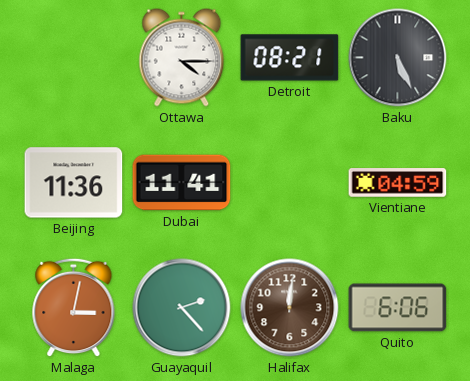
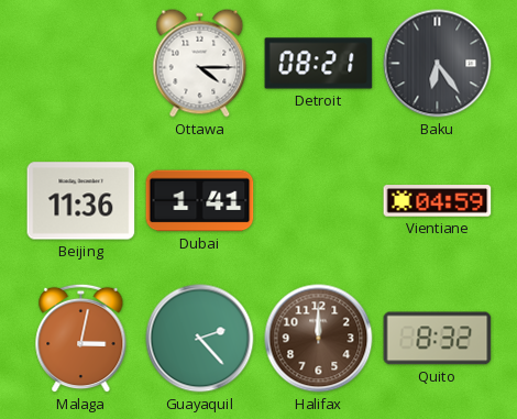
Baku: 5:26 -> 6:24 (438, 64)
Dubai: 11:41 -> 1:41 (200, 201)
Halifax: 12:01 -> 12:00 (319, 339)
Quito: 6:06 -> 8:32 (438, 339)
